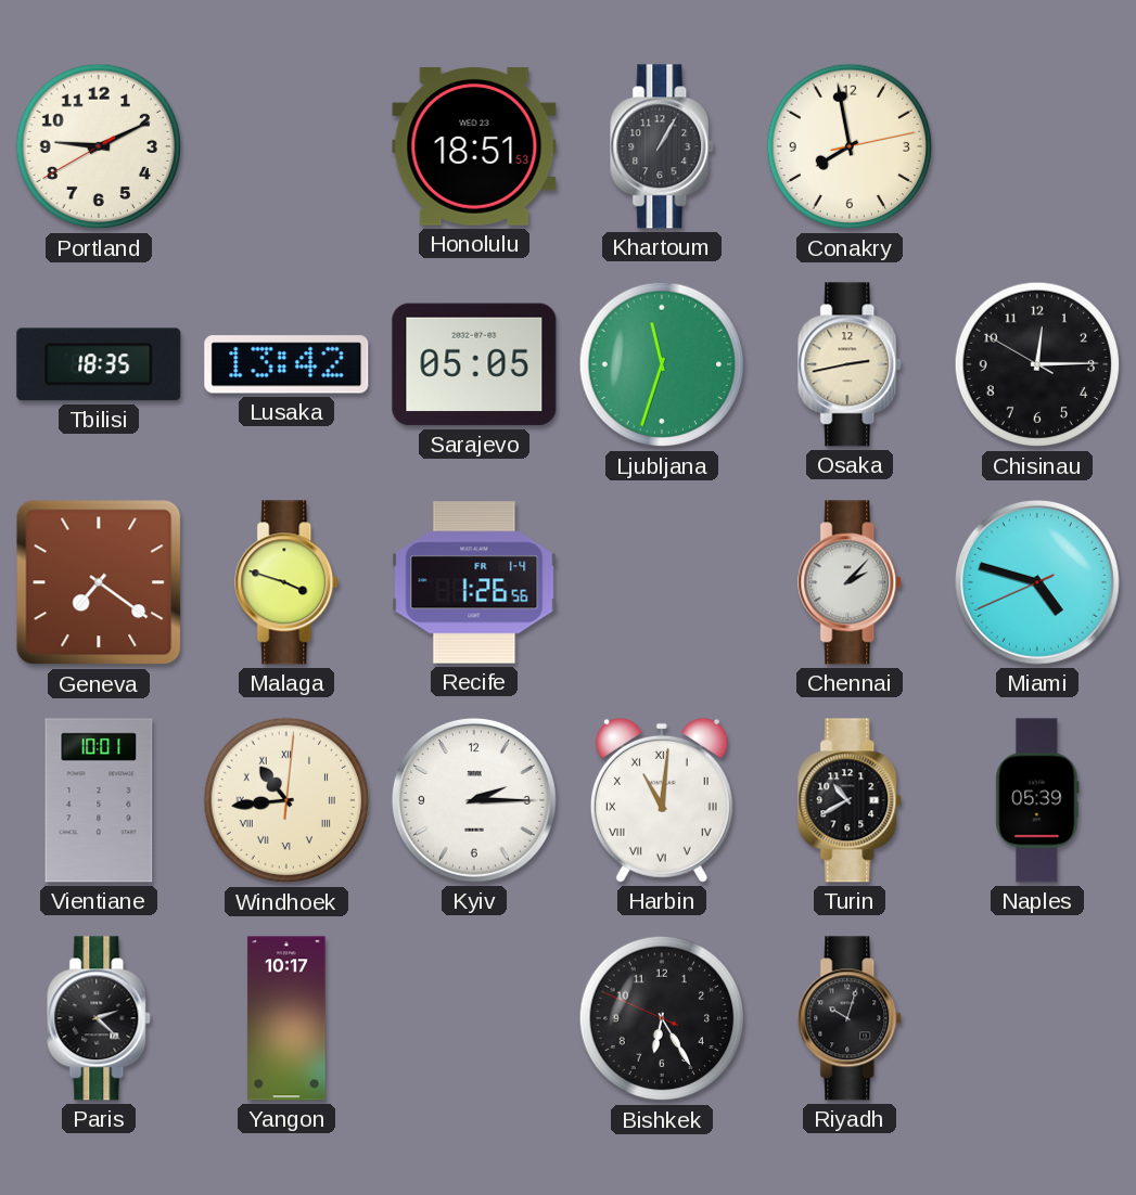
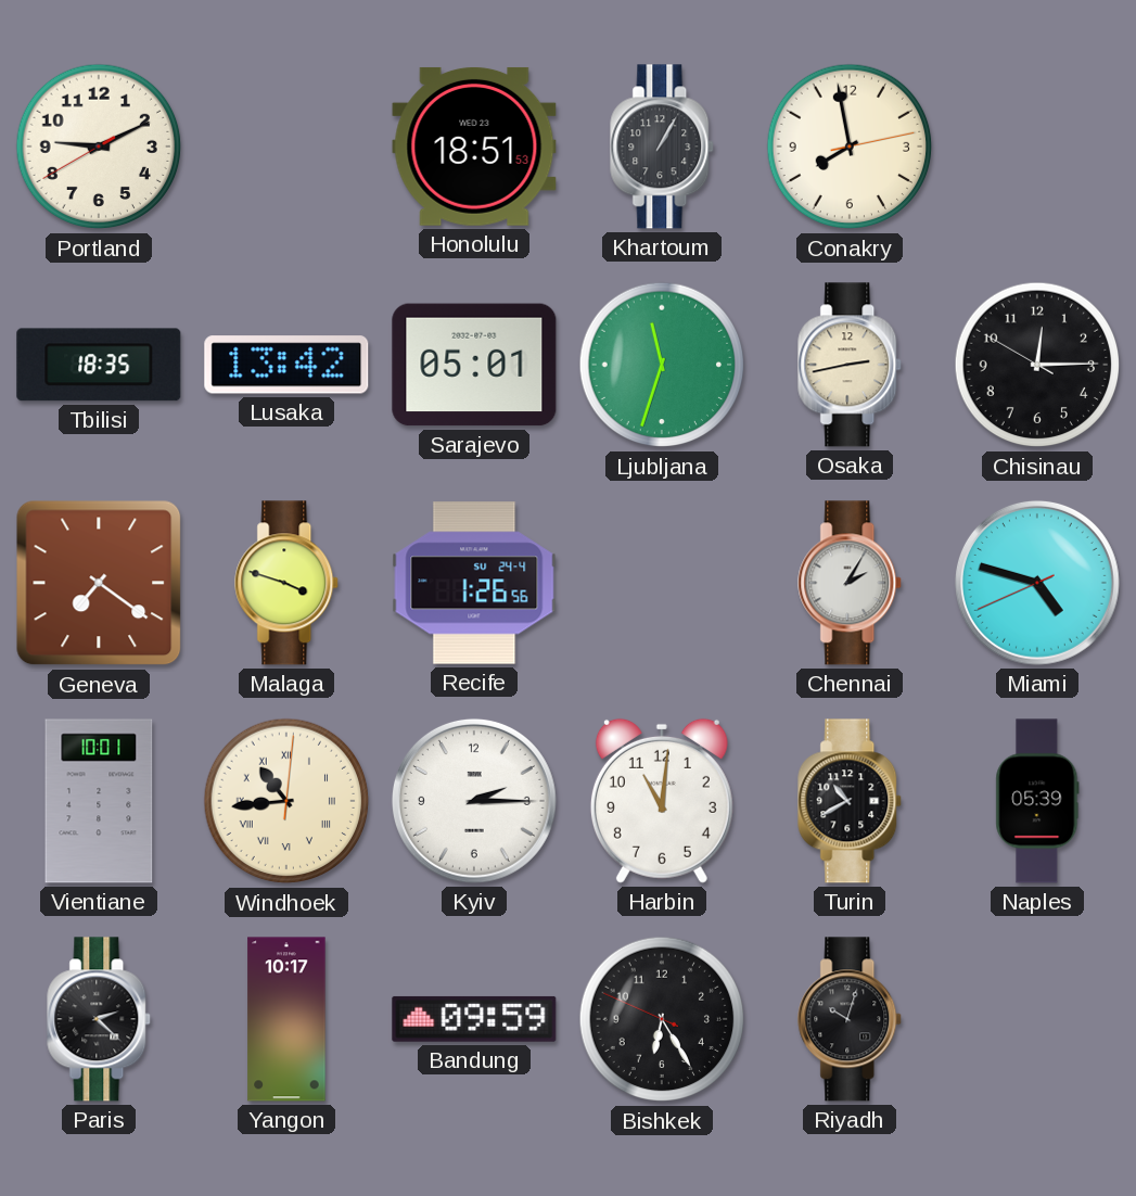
Sarajevo: 05:05 -> 05:01 (474, 365)
Recife date: FR 1-4 -> SU 24-4 (474, 583)
Chennai: 2:07 -> 2:05 (851, 583)
Harbin numerals: Roman -> Arabic (662, 801)
Bandung: none -> 09:59 (474, 1019)
